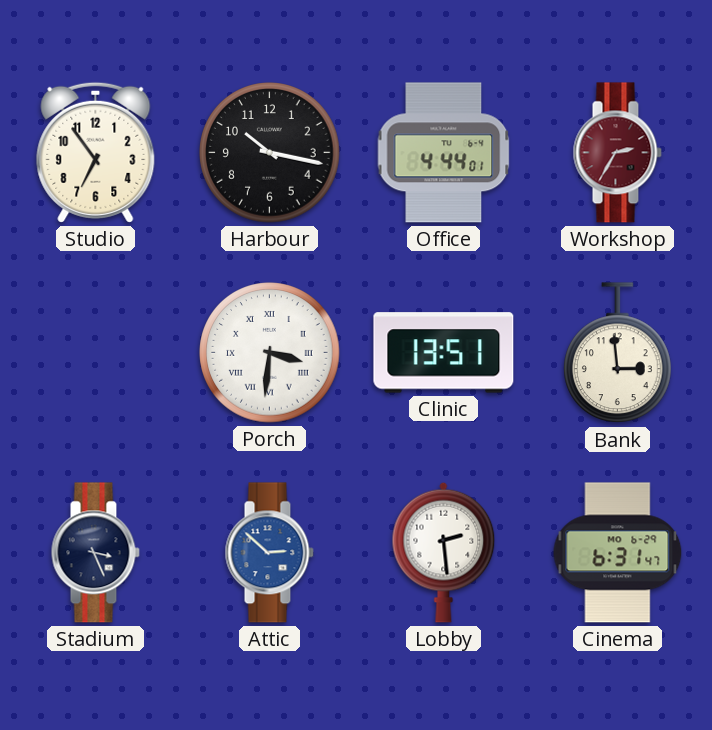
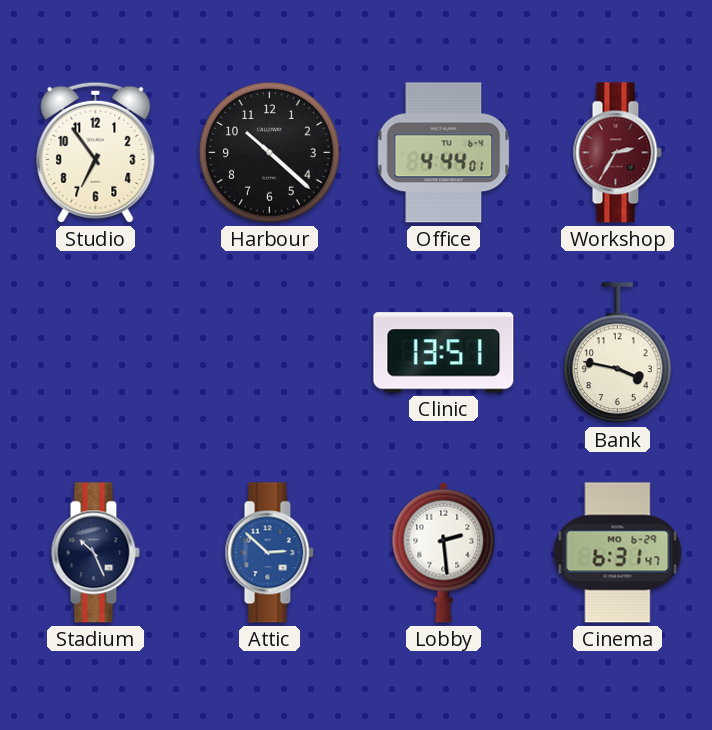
Harbour: 10:17 -> 10:22 (270, 153)
Porch: 3:31 -> none (270, 353)
Bank: 2:59 -> 3:47 (618, 353)
Stadium: 3:26 -> 10:26 (95, 553)
